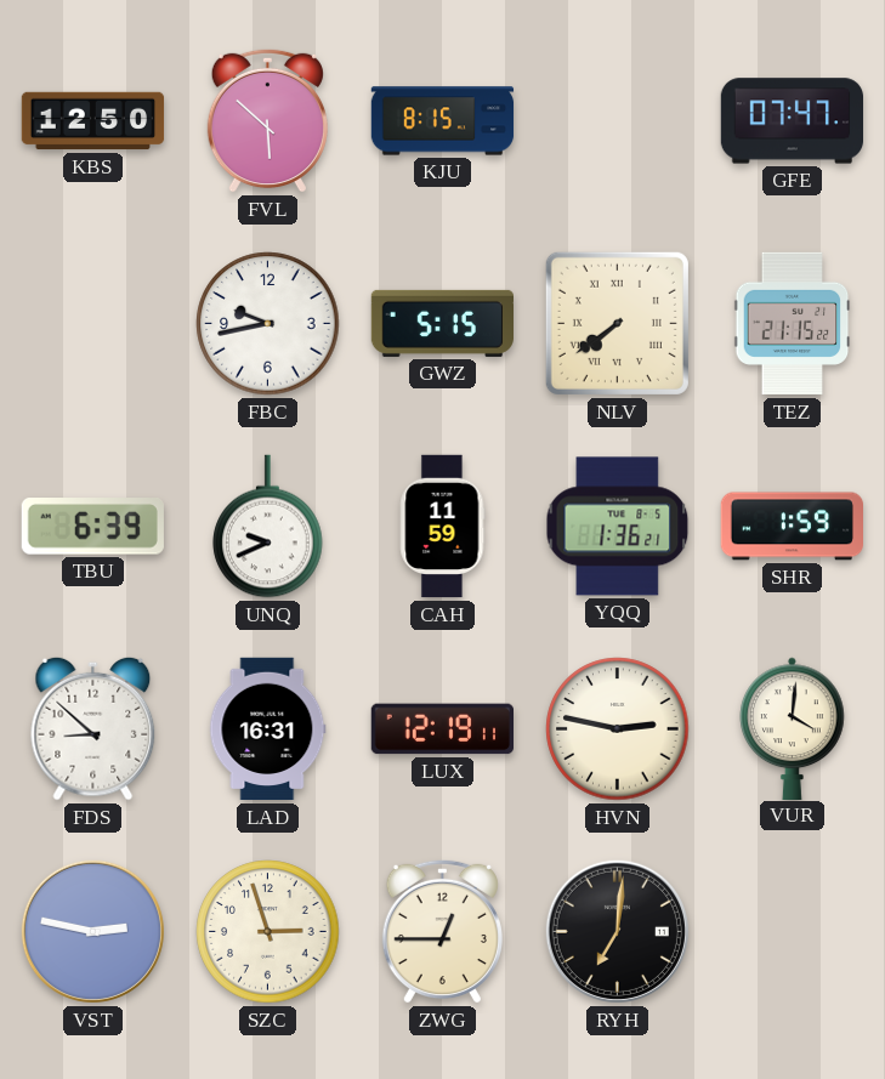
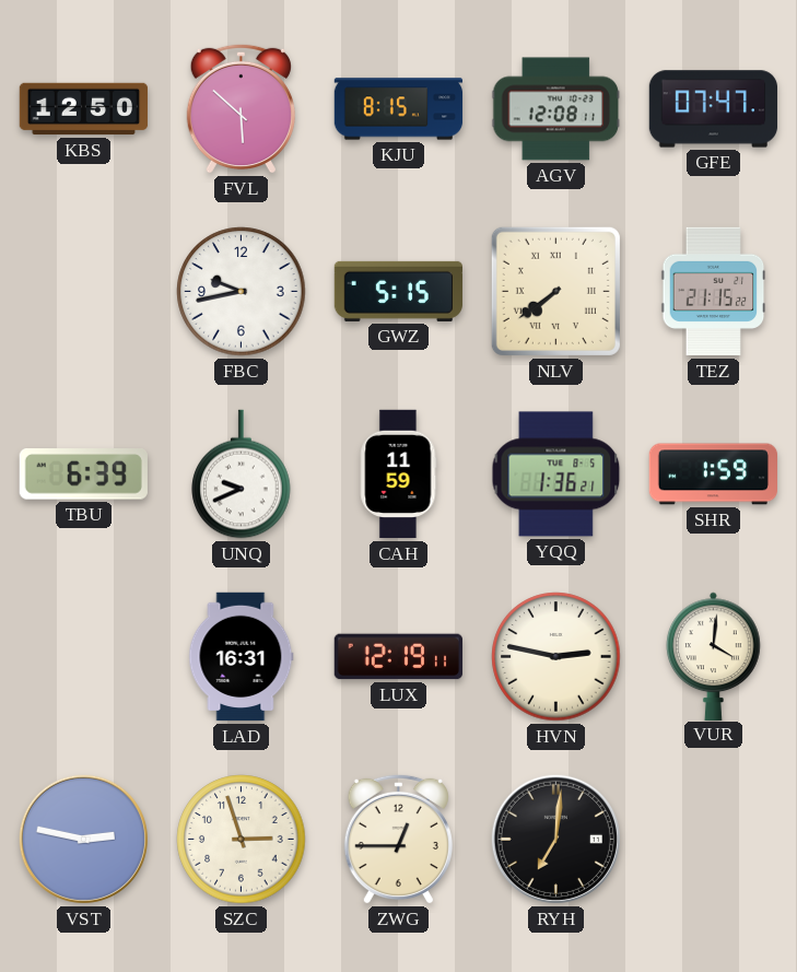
AGV: none -> 12:08 (556, 109)
FDS: 8:52 -> none (93, 728)
